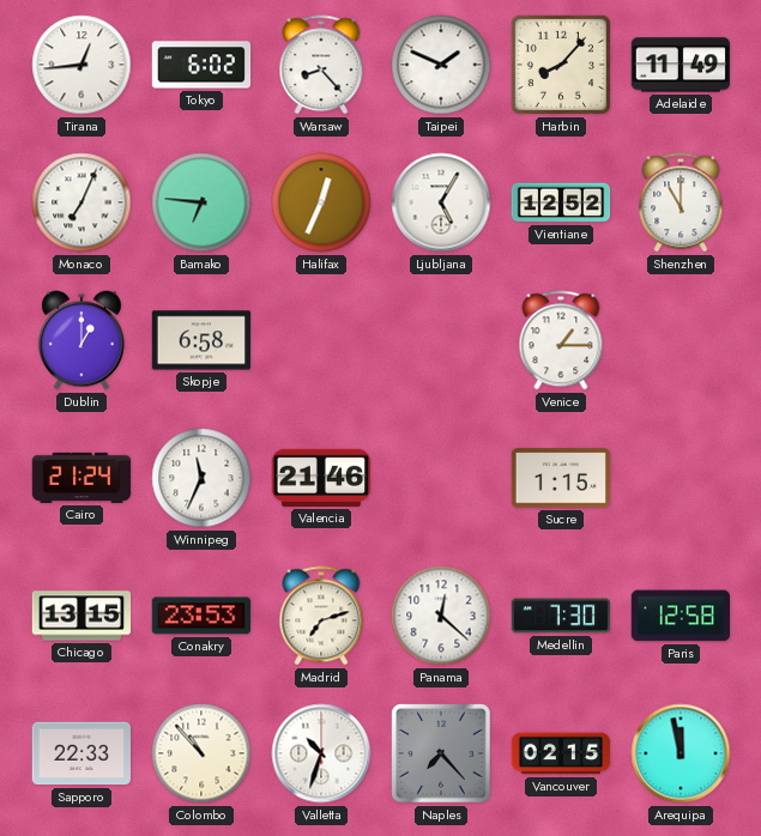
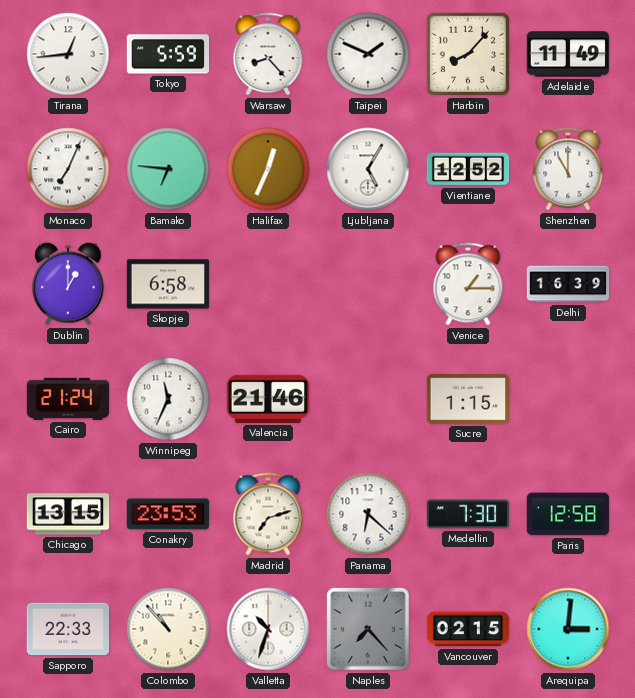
Tokyo: 6:02 -> 5:59 (168, 54)
Delhi: none -> 16:39 (568, 284)
Panama: 12:22 -> 6:22 (368, 514)
Arequipa: 11:58 -> 3:01 (568, 629)
